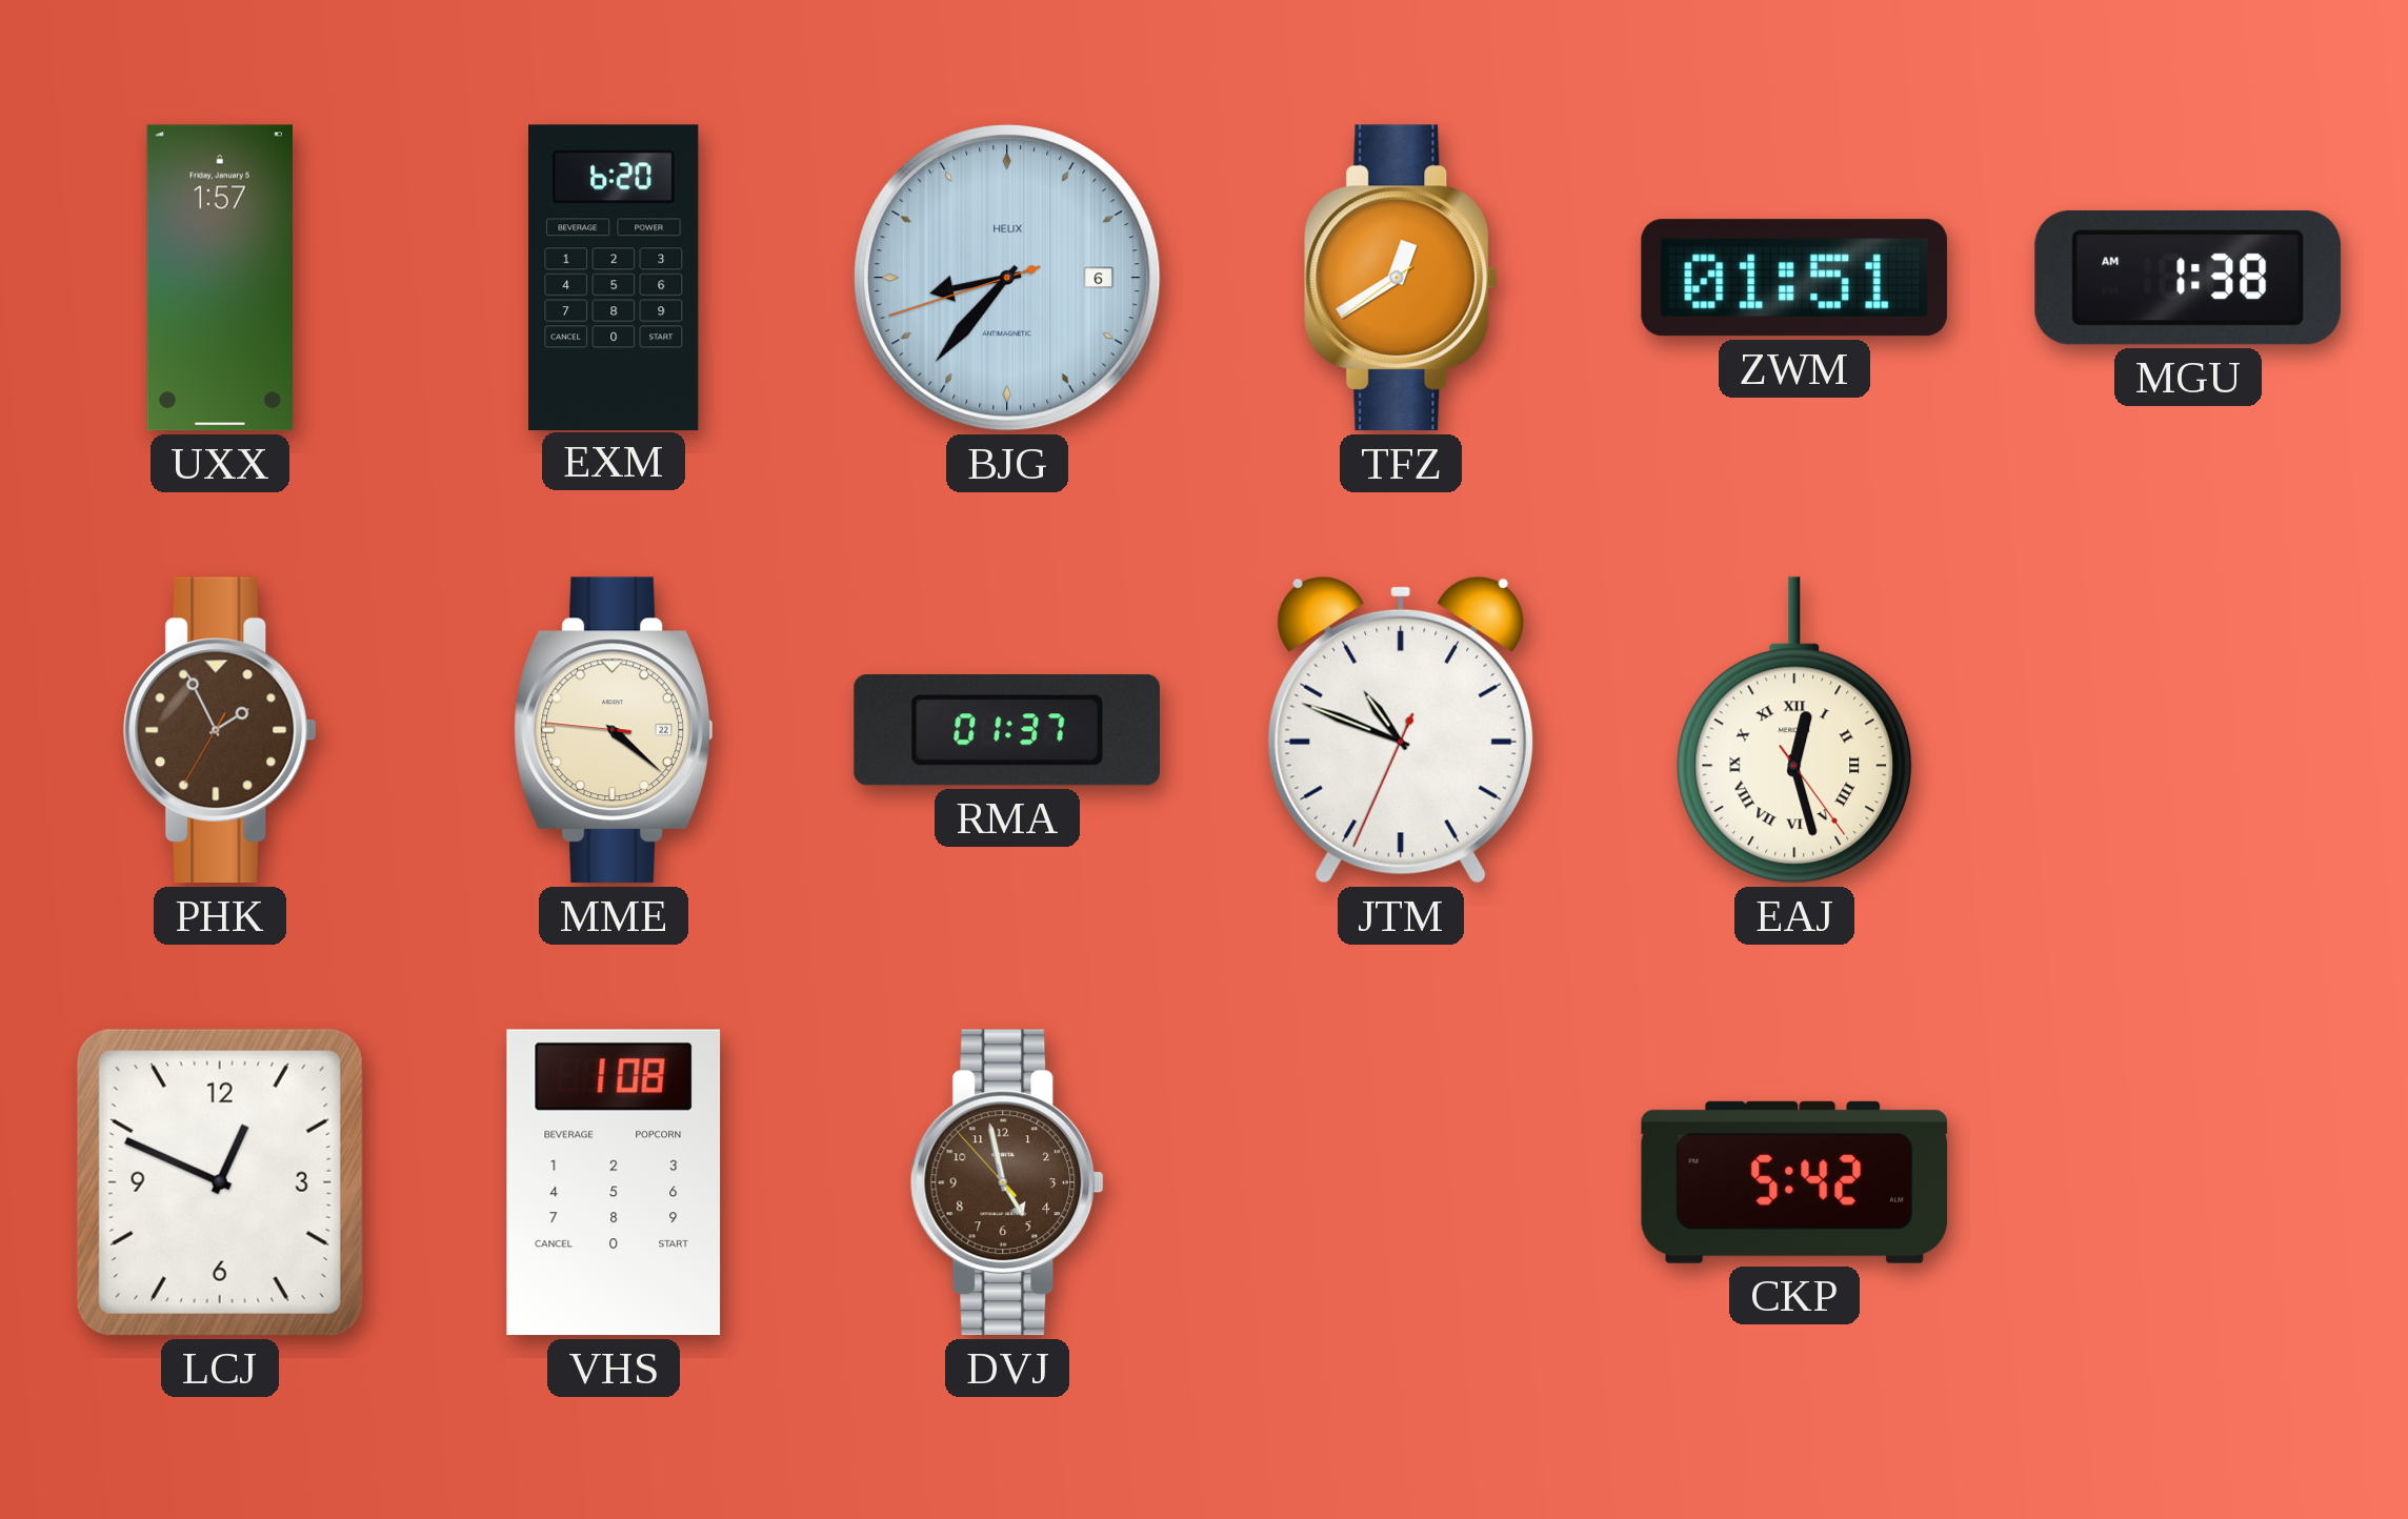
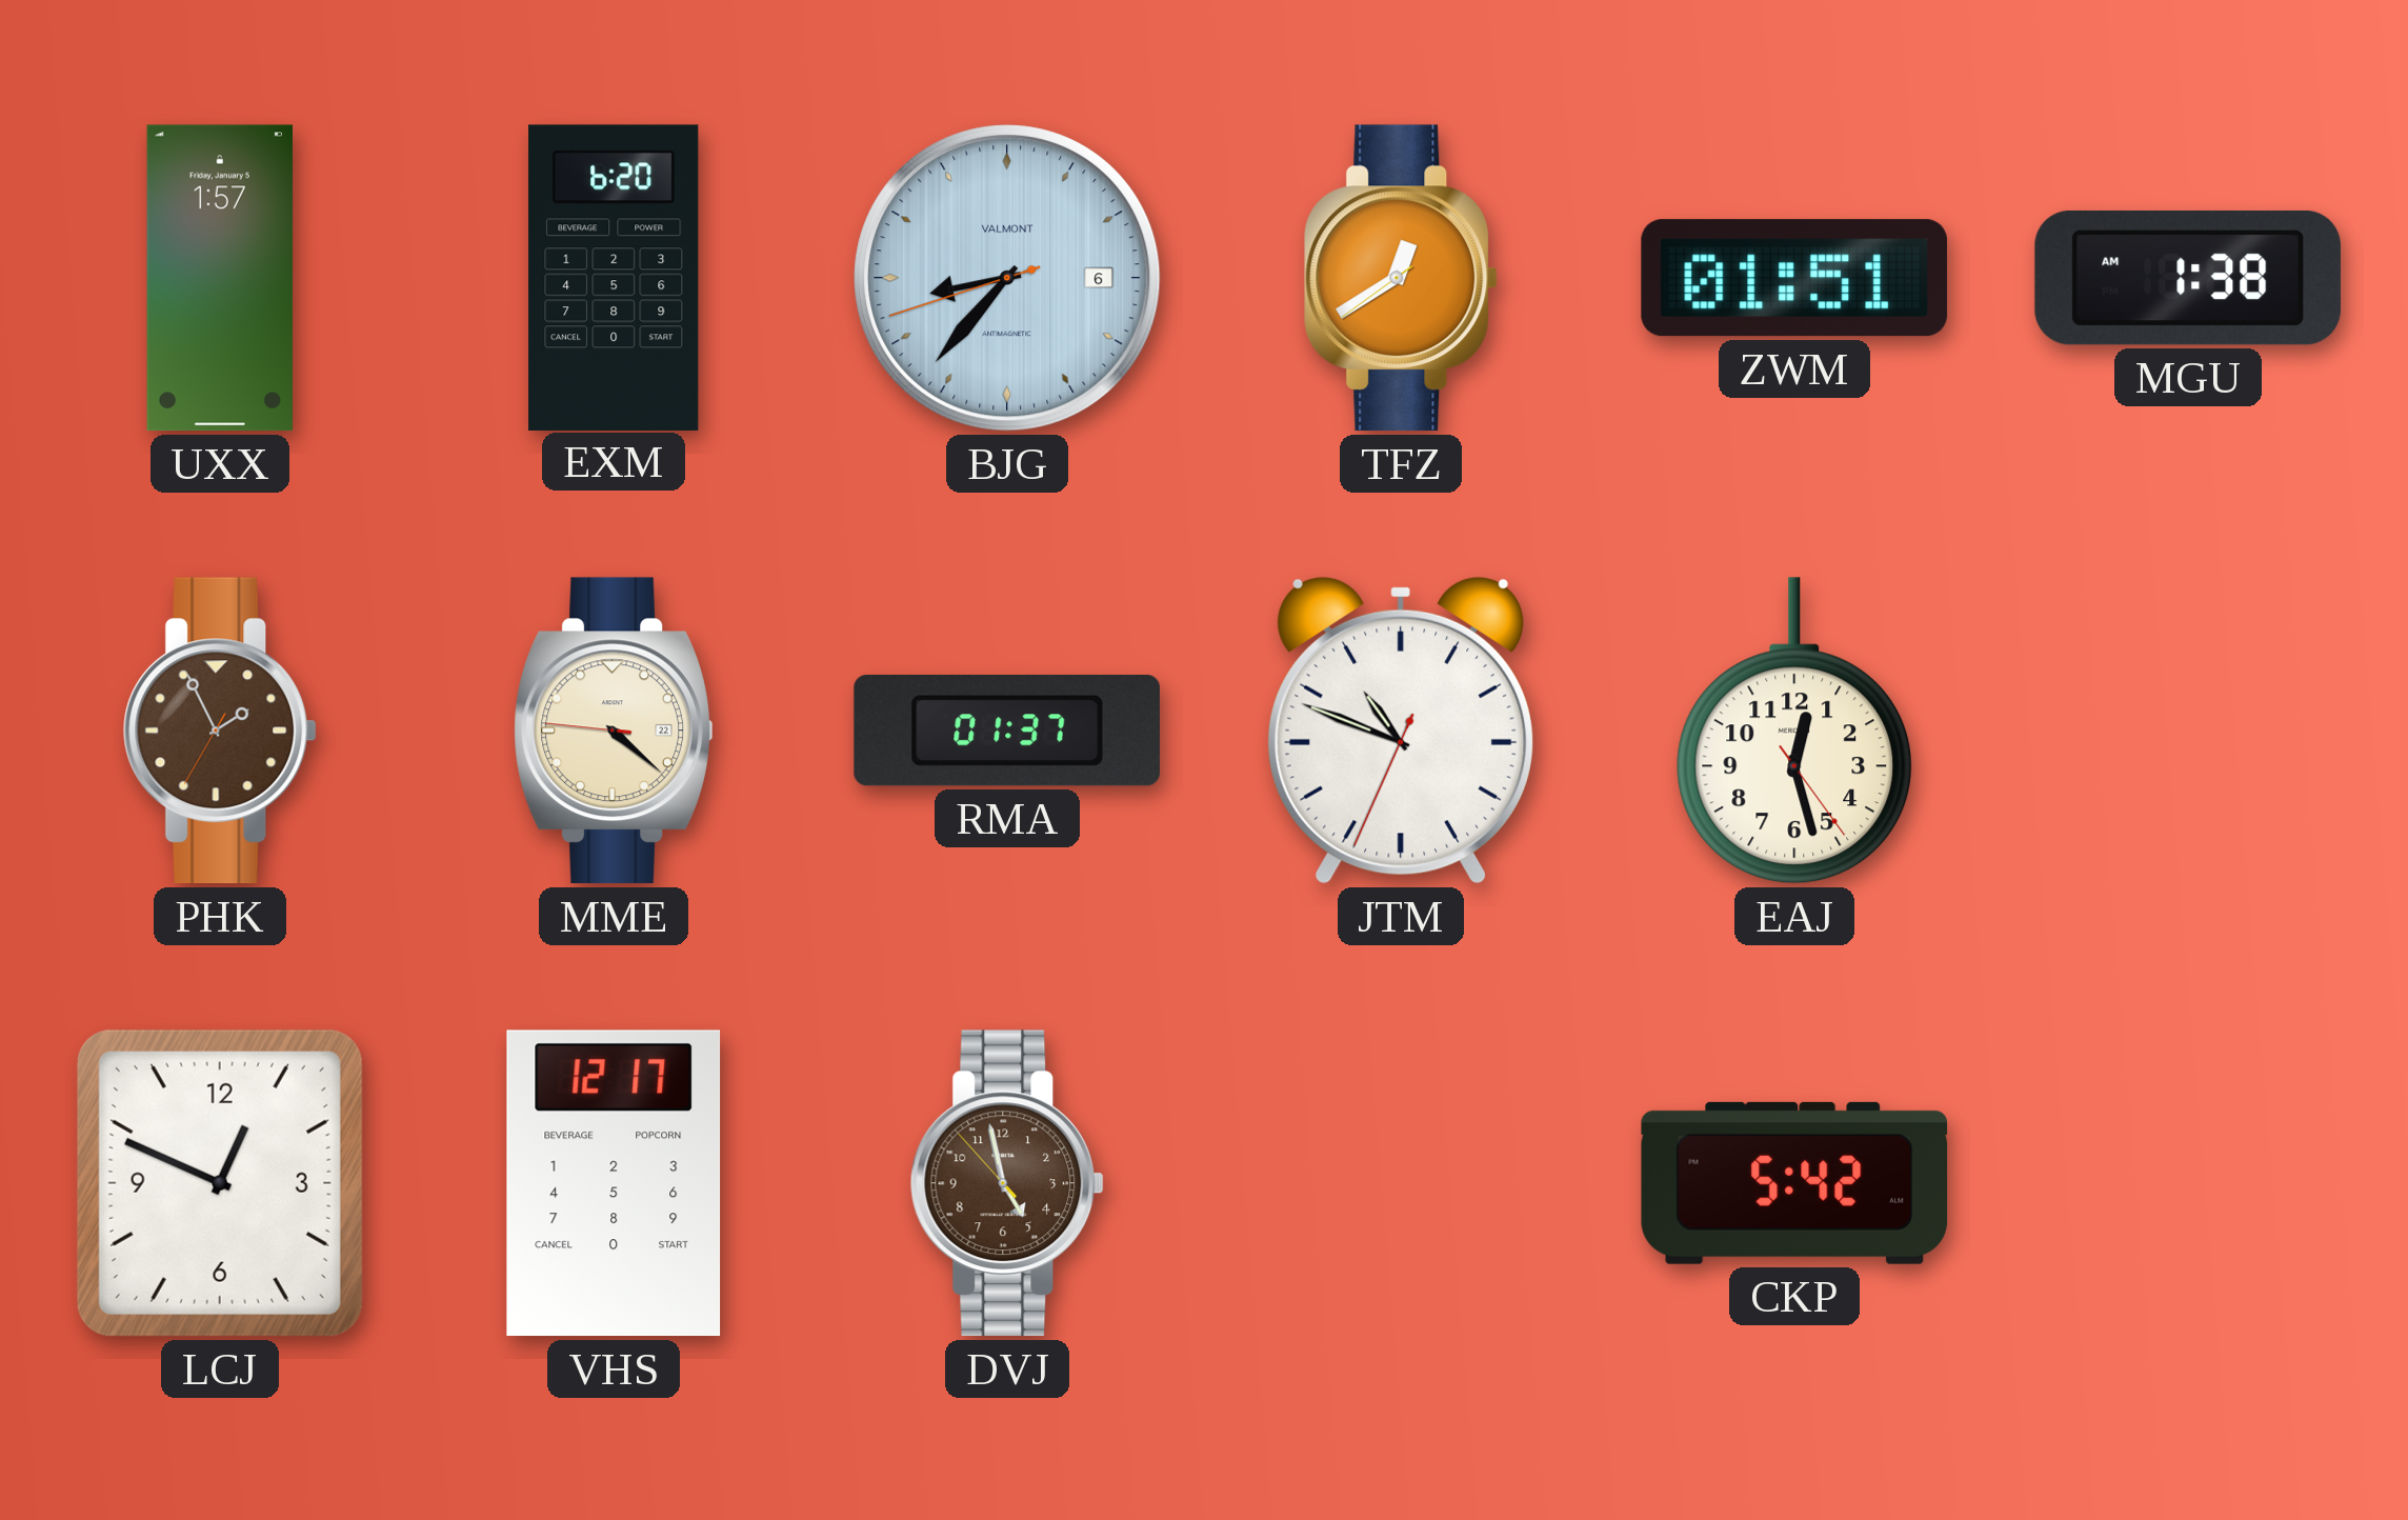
BJG brand: HELIX -> VALMONT (1007, 278)
EAJ numerals: Roman -> Arabic (1794, 731)
VHS: 1:08 -> 12:17 (614, 1183)
